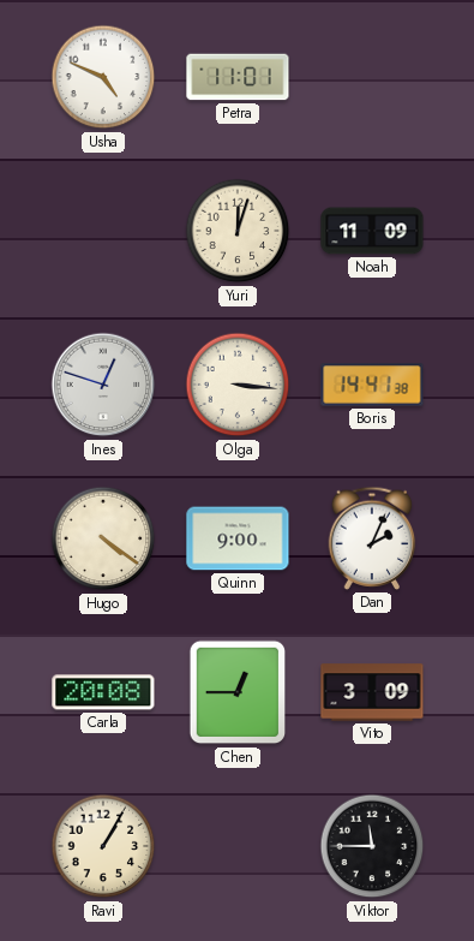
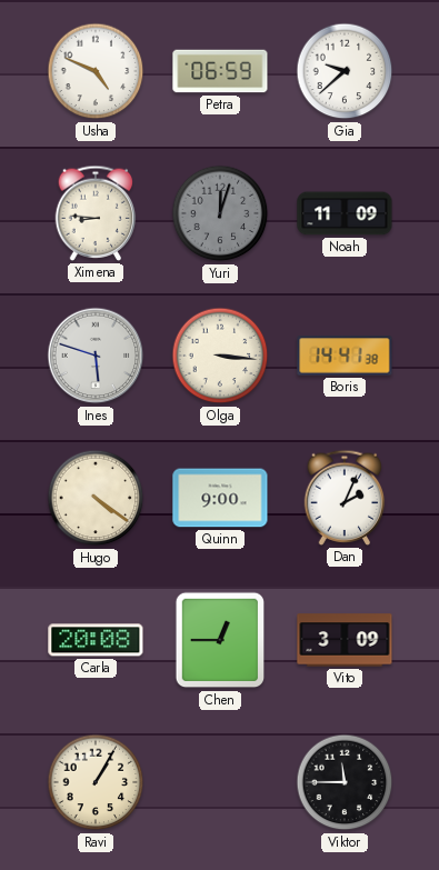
Petra: 11:01 -> 06:59 (220, 71)
Gia: none -> 9:38 (345, 71)
Ximena: none -> 8:46 (96, 213)
Yuri dial: cream -> grey (220, 213)
Ines: 12:48 -> 5:48 (96, 356)
